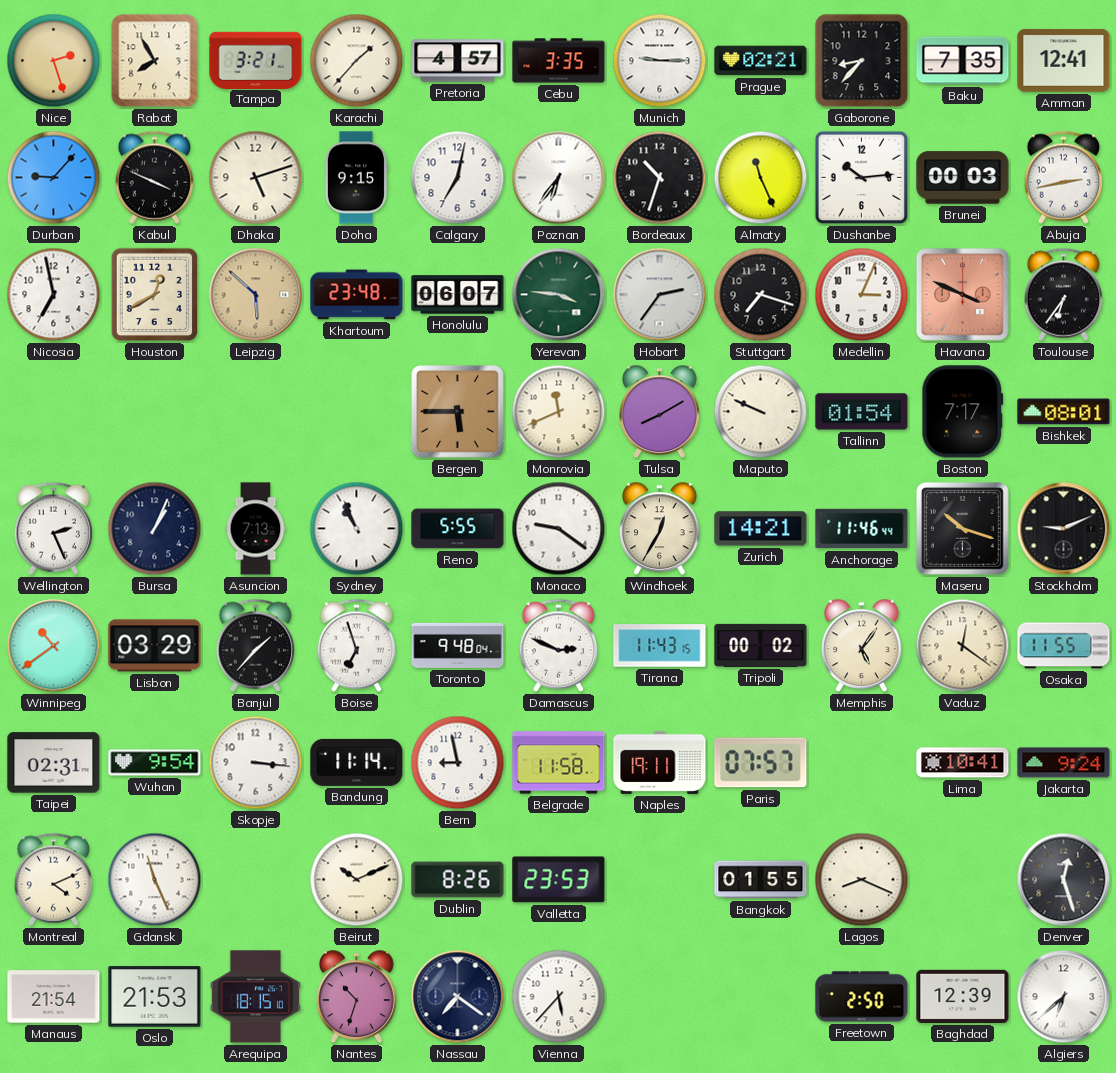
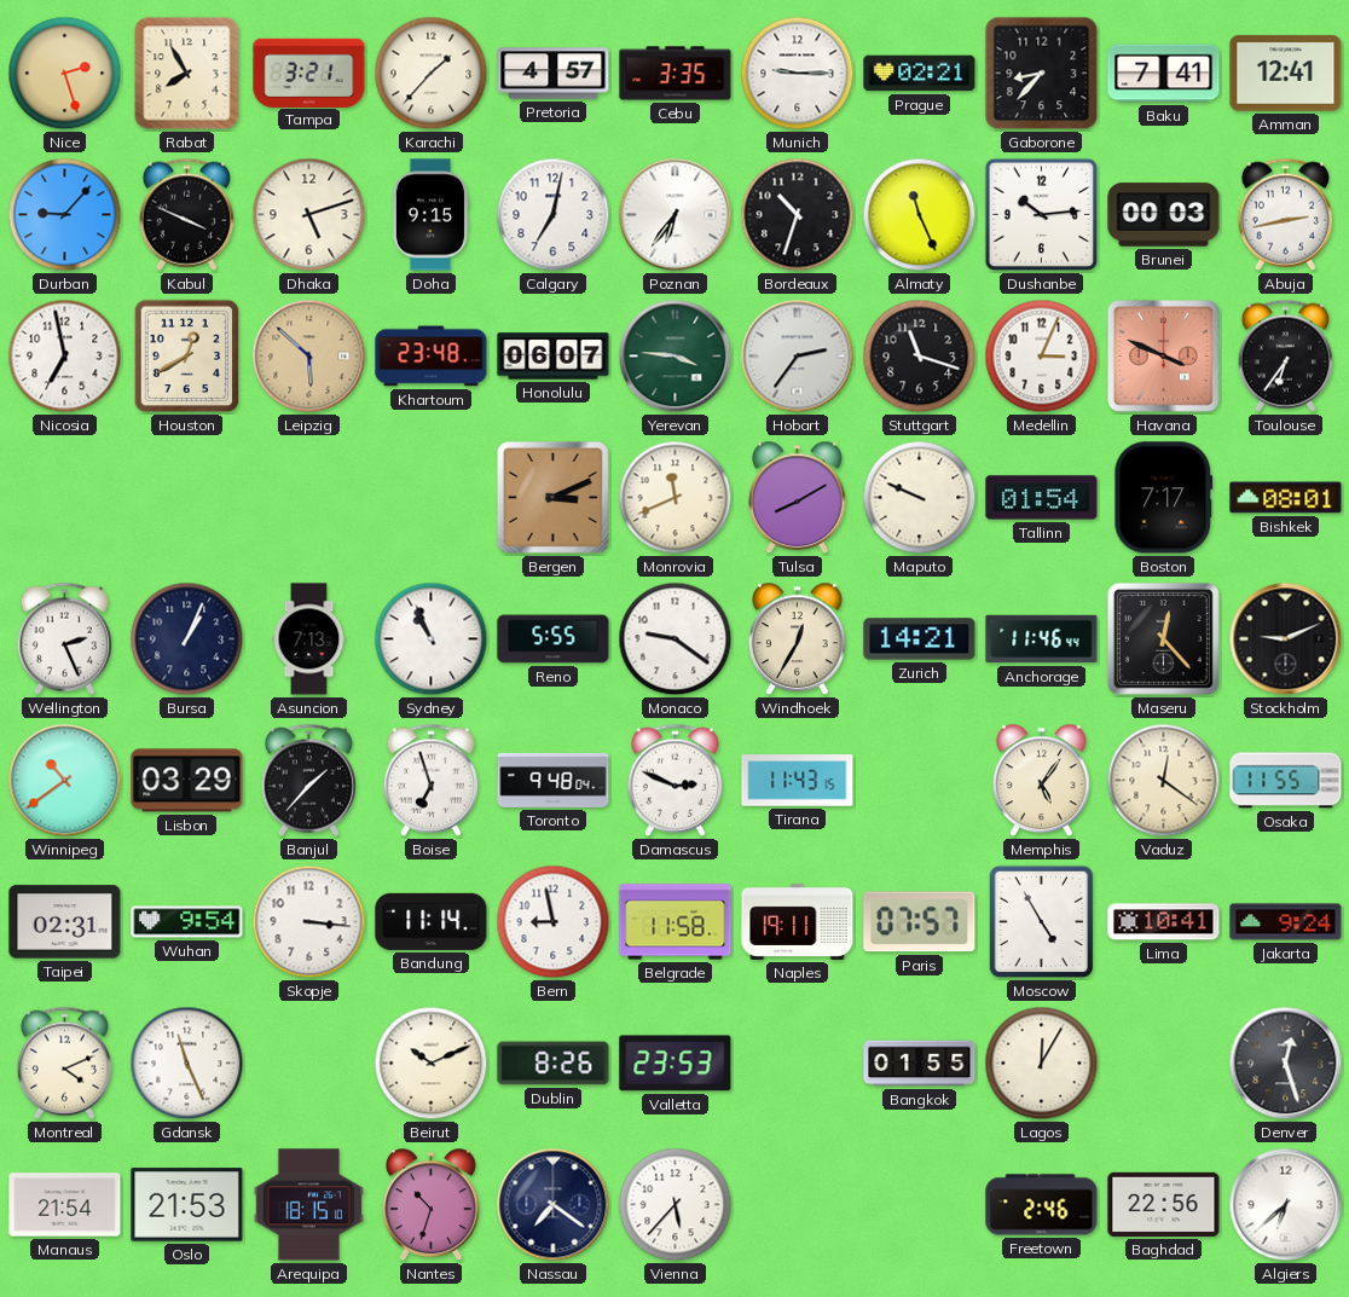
Baku: 7:35 -> 7:41 (1164, 74)
Stuttgart: 7:18 -> 11:18 (920, 357)
Bergen: 5:45 -> 3:11 (552, 497)
Maseru: 10:18 -> 12:23 (1163, 638)
Tripoli: 00:02 -> none (761, 645)
Moscow: none -> 4:55 (1042, 922)
Lagos: 8:19 -> 12:05 (1042, 1064)
Freetown: 2:50 -> 2:46 (1042, 1205)
Baghdad: 12:39 -> 22:56 (1164, 1204)
